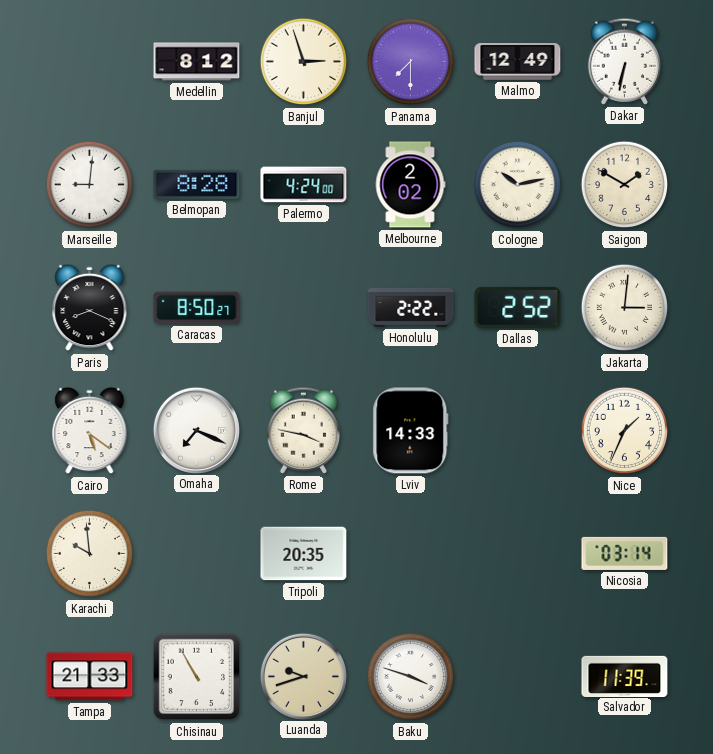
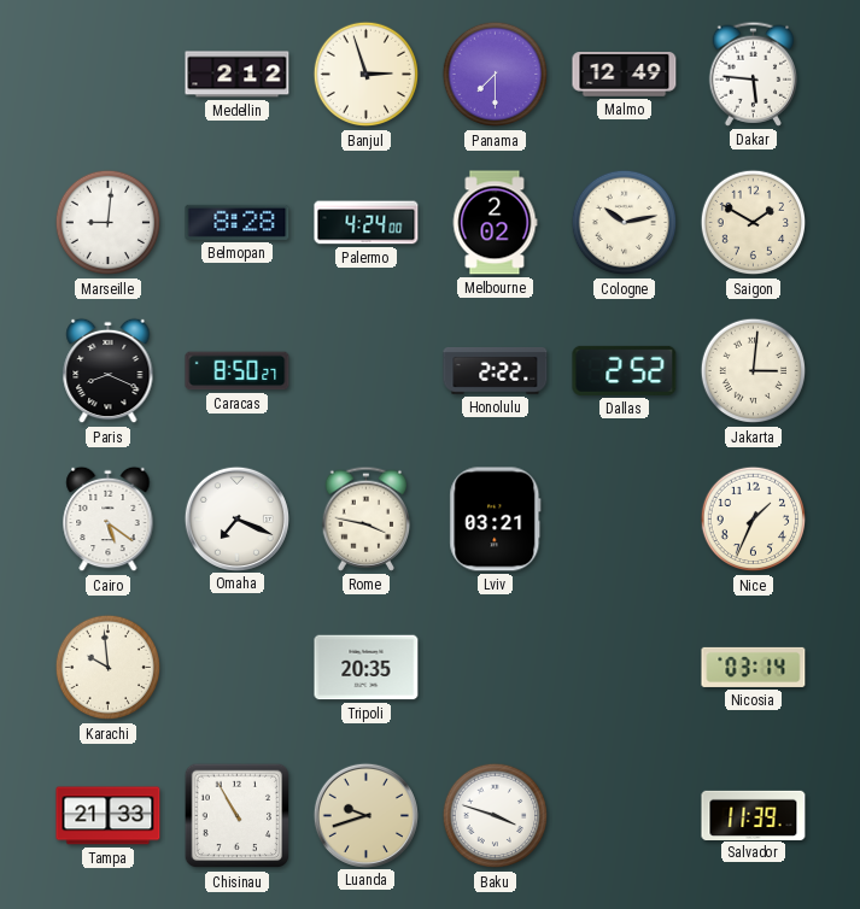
Medellin: 8:12 -> 2:12 (238, 75)
Dakar: 6:32 -> 5:46 (754, 74)
Lviv: 14:33 -> 03:21 (496, 520)
